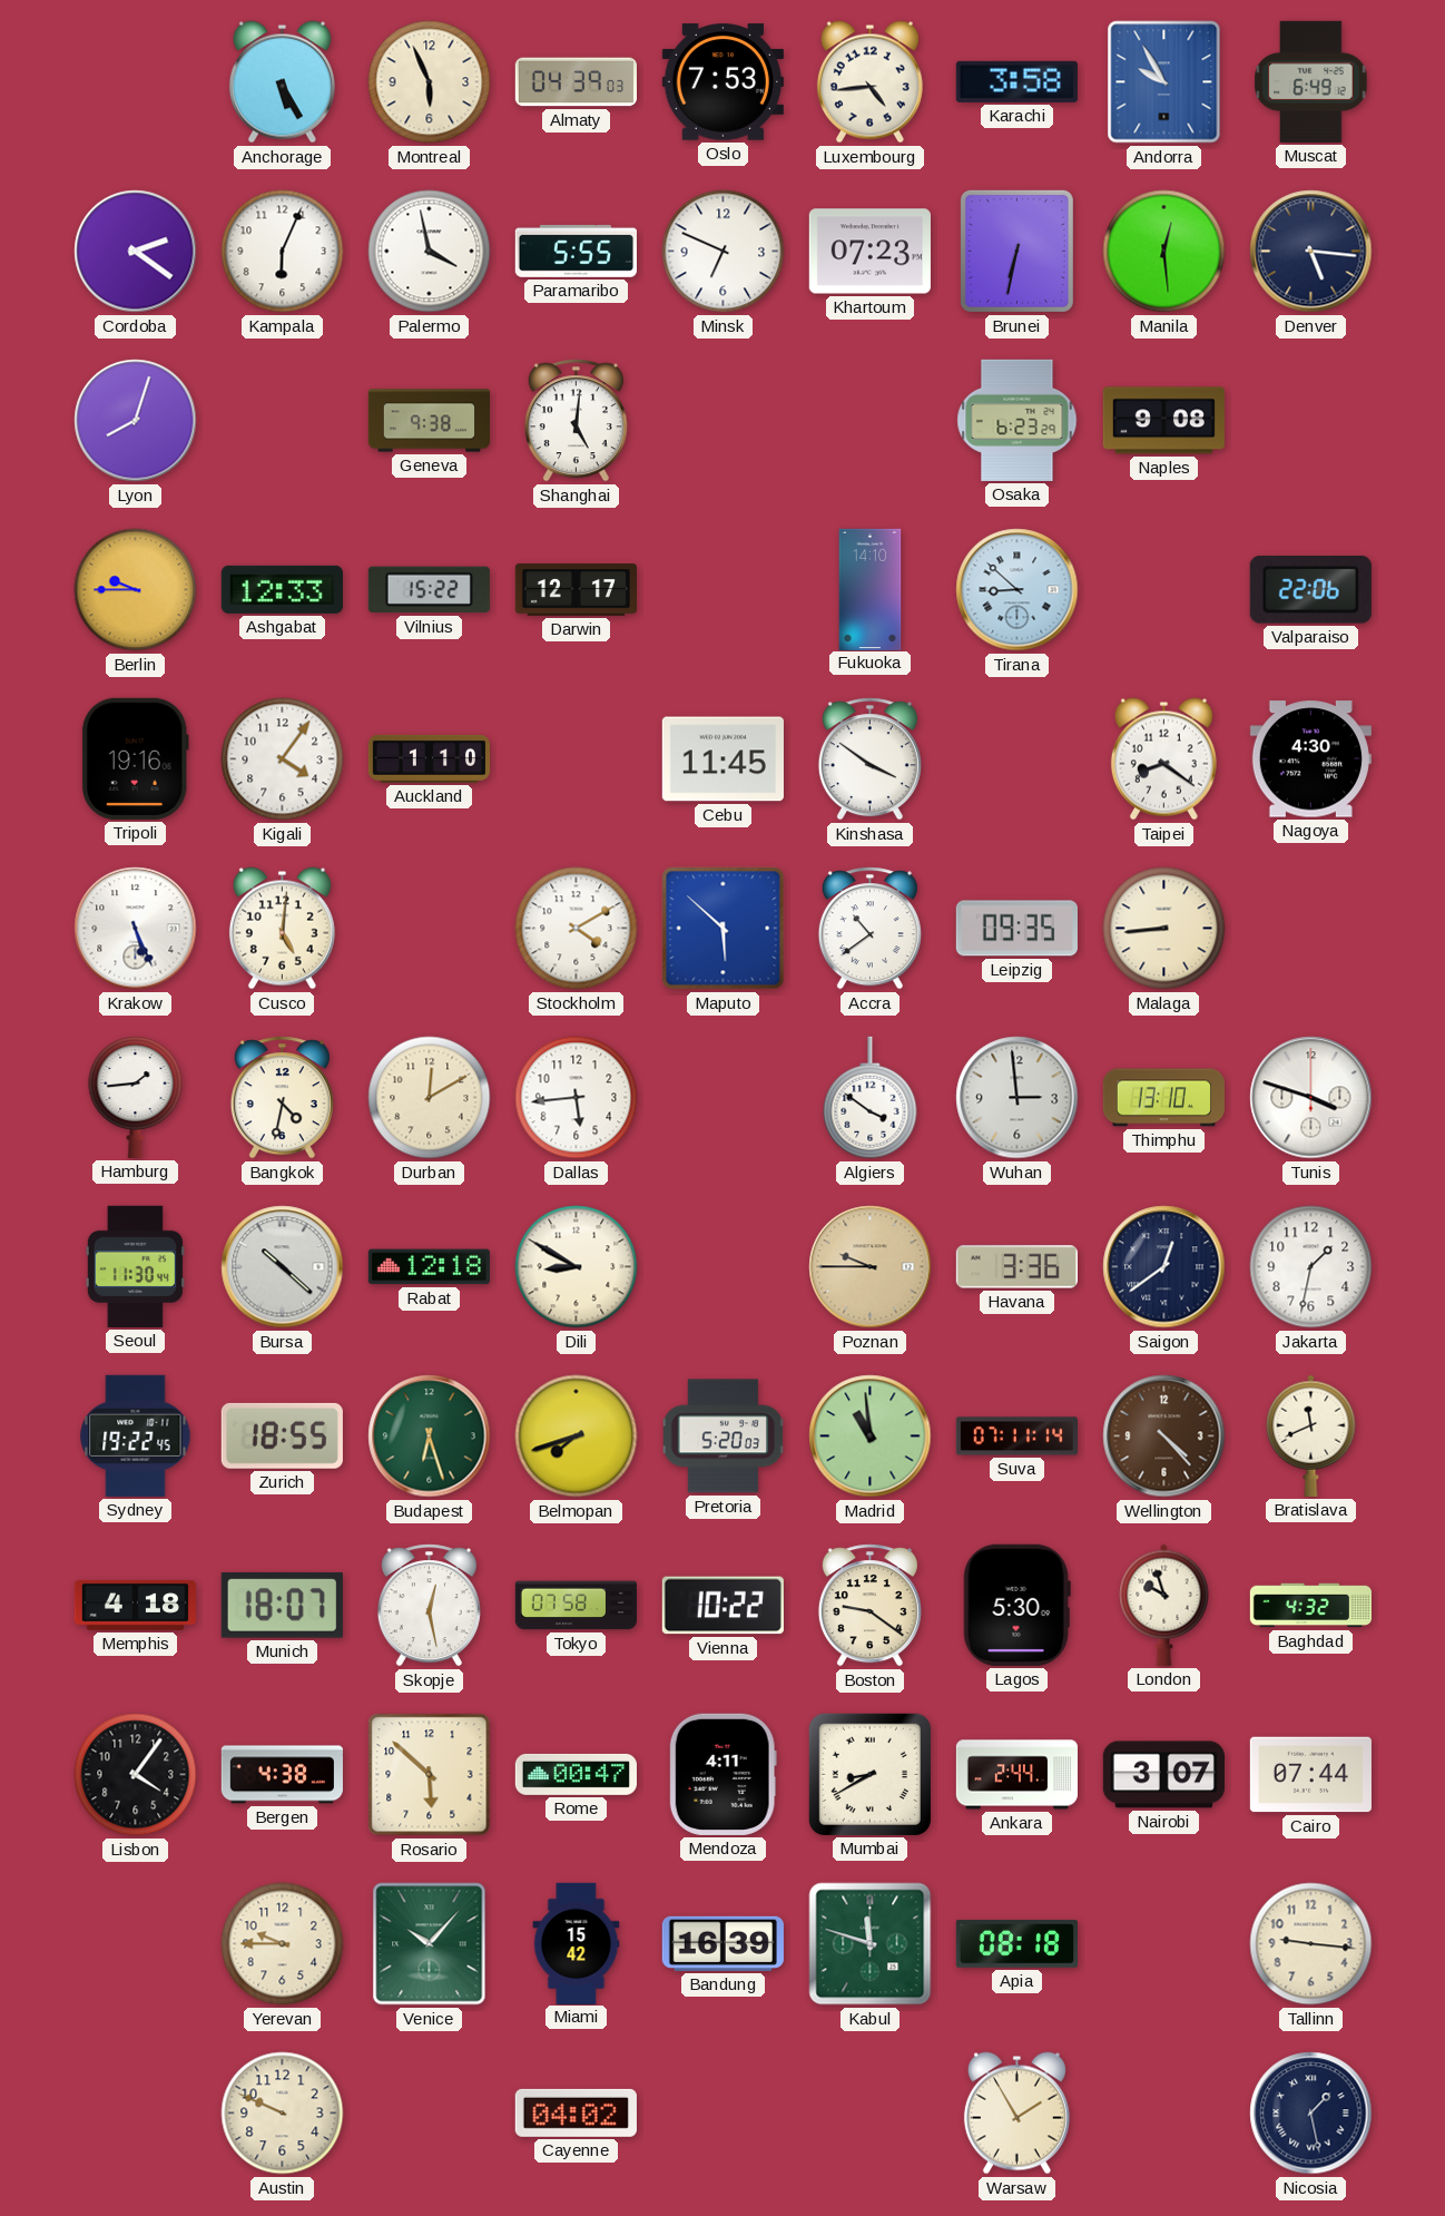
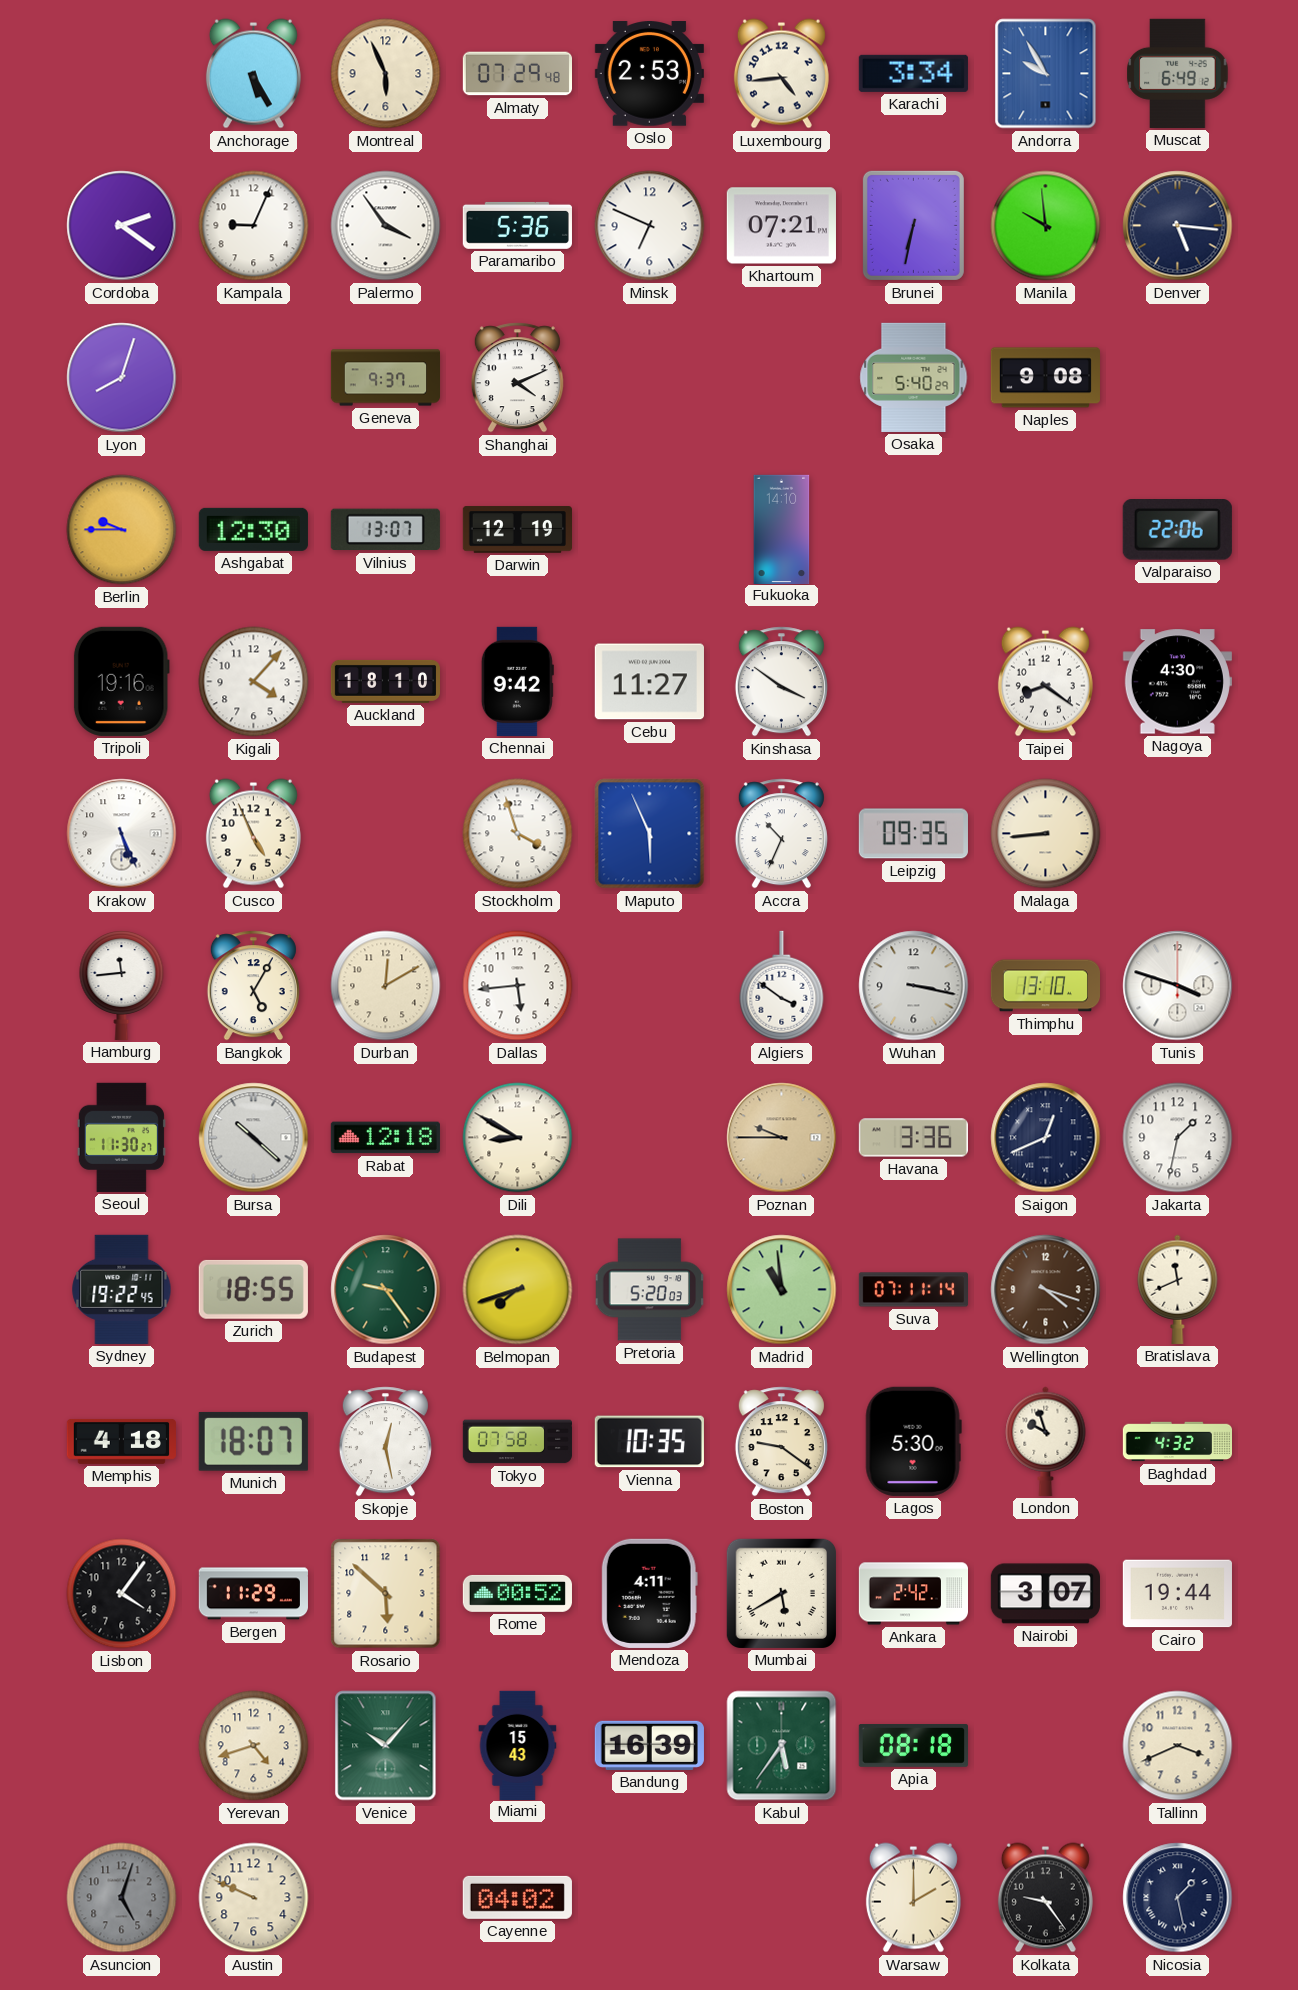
Almaty: 04:39 -> 07:29 (517, 74)
Oslo: 7:53 -> 2:53 (649, 74)
Karachi: 3:58 -> 3:34 (913, 73)
Kampala: 6:04 -> 9:04 (254, 226)
Palermo: 3:58 -> 3:54 (386, 226)
Paramaribo: 5:55 -> 5:36 (517, 225)
Khartoum: 07:23 -> 07:21 (781, 226)
Manila: 12:29 -> 9:59 (1046, 226)
Geneva: 9:38 -> 9:37 (385, 378)
Shanghai: 5:01 -> 4:11 (517, 378)
Osaka: 6:23 -> 5:40 (914, 377)
Ashgabat: 12:33 -> 12:30 (253, 529)
Vilnius: 15:22 -> 13:07 (385, 530)
Darwin: 12:17 -> 12:19 (517, 530)
Tirana: 8:52 -> none (1018, 590)
Kigali: 4:06 -> 4:07 (254, 682)
Auckland: 1:10 -> 18:10 (385, 681)
Chennai: none -> 9:42 (517, 681)
Cebu: 11:45 -> 11:27 (649, 682)
Cusco: 5:01 -> 4:56 (253, 834)
Stockholm: 4:10 -> 3:57 (518, 834)
Maputo: 5:52 -> 5:56 (650, 834)
Accra: 10:39 -> 10:34 (781, 834)
Hamburg: 1:44 -> 11:44 (122, 986)
Bangkok: 4:32 -> 5:05 (253, 986)
Wuhan: 2:59 -> 3:17 (914, 986)
Seoul: 11:30:44 -> 11:30:27 (121, 1137)
Saigon: 12:39 -> 12:41 (1046, 1138)
Budapest: 6:27 -> 9:24 (386, 1290)
Wellington: 4:23 -> 4:18 (1046, 1290)
Vienna: 10:22 -> 10:35 (649, 1442)
Bergen: 4:38 -> 11:29 (253, 1594)
Rome: 00:47 -> 00:52 (517, 1593)
Mumbai: 8:40 -> 5:40 (781, 1593)
Ankara: 2:44 -> 2:42 (913, 1594)
Cairo: 07:44 -> 19:44 (1177, 1594)
Yerevan: 9:45 -> 4:42 (254, 1746)
Miami: 15:42 -> 15:43 (518, 1745)
Kabul: 11:48 -> 5:36 (782, 1746)
Tallinn: 9:16 -> 3:41 (1178, 1746)
Asuncion: none -> 5:03 (122, 1898)
Warsaw: 1:55 -> 2:00 (913, 1898)
Kolkata: none -> 9:24 (1045, 1898)
